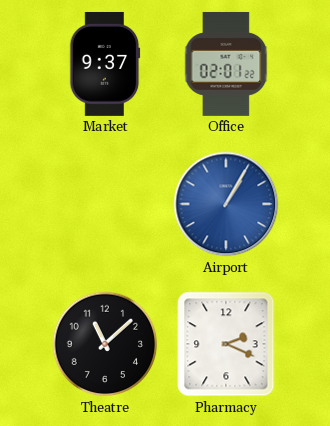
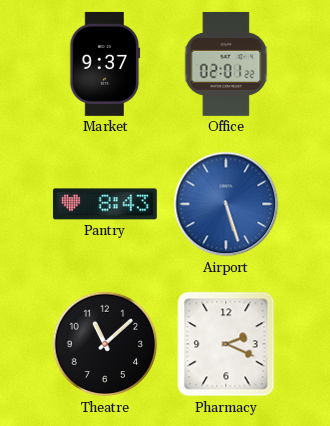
Pantry: none -> 8:43 (105, 204)
Airport: 1:05 -> 5:27 (226, 204)
